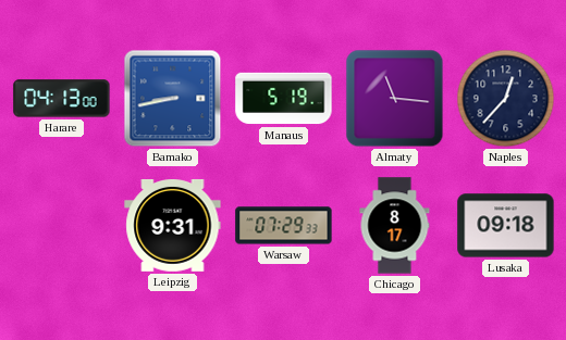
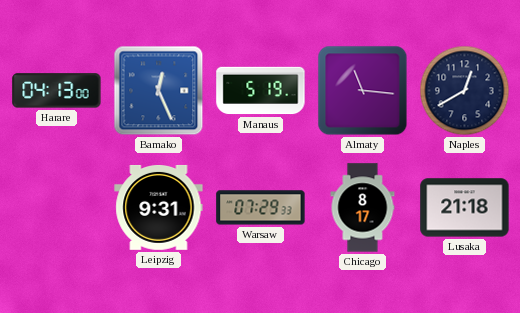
Bamako: 8:43 -> 12:26 (159, 91)
Naples: 12:37 -> 12:40 (465, 91)
Lusaka: 09:18 -> 21:18 (465, 208)
